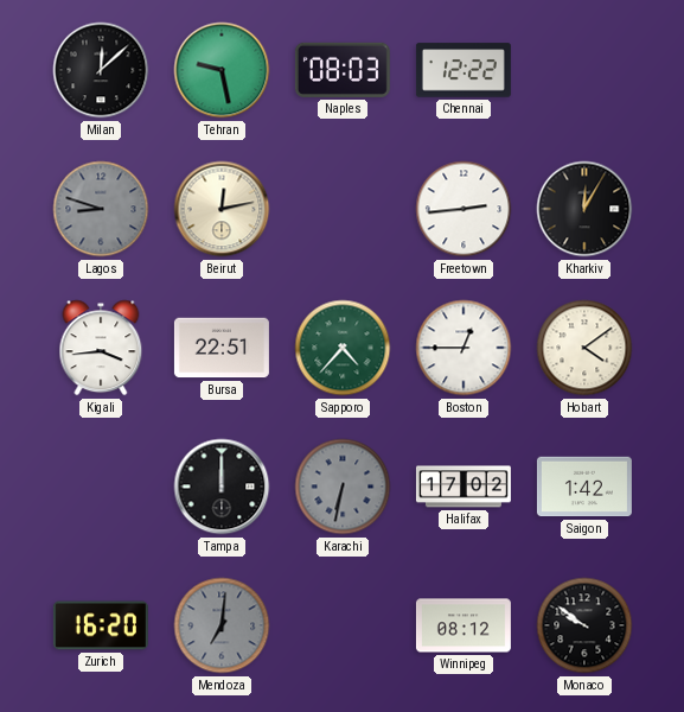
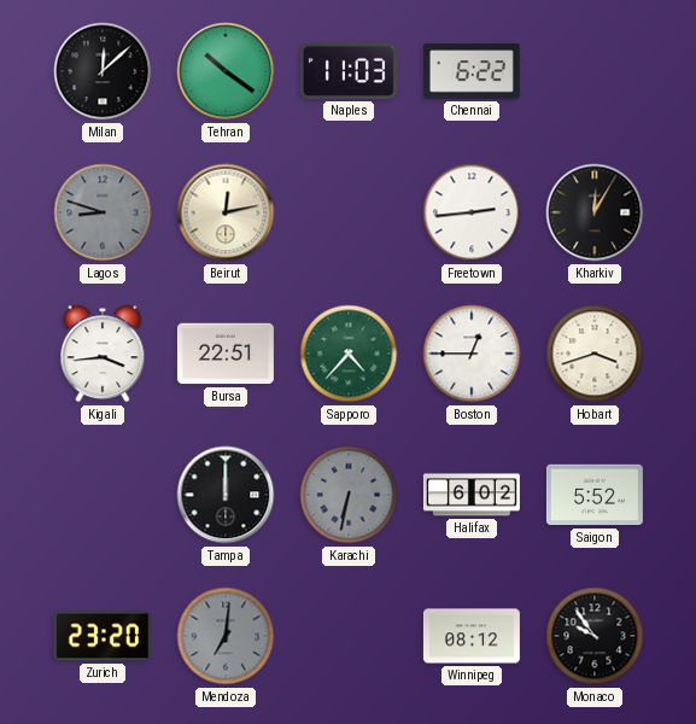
Tehran: 9:28 -> 10:21 (226, 71)
Naples: 08:03 -> 11:03 (349, 71)
Chennai: 12:22 -> 6:22 (472, 71)
Hobart: 4:09 -> 3:42 (595, 354)
Halifax: 17:02 -> 6:02 (472, 495)
Saigon: 1:42 -> 5:52 (595, 495)
Zurich: 16:20 -> 23:20 (103, 636)
Monaco: 9:51 -> 9:54 (595, 636)
